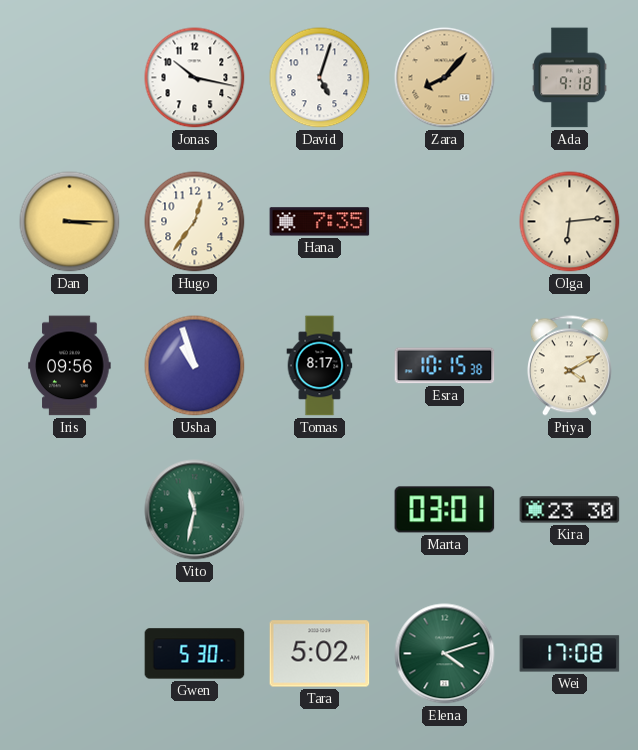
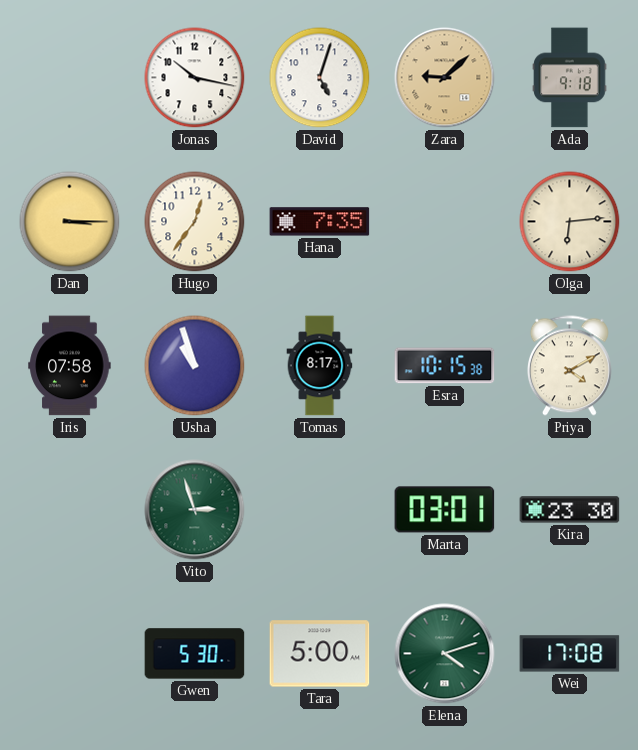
Zara: 8:07 -> 9:08 (445, 78)
Iris: 09:56 -> 07:58 (70, 366)
Vito: 11:32 -> 2:57 (195, 510)
Tara: 5:02 -> 5:00 (320, 654)
